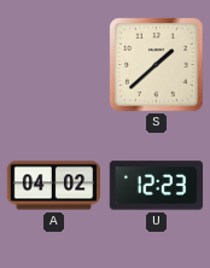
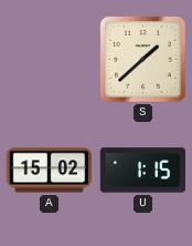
A: 04:02 -> 15:02 (49, 171)
U: 12:23 -> 1:15 (142, 171)
